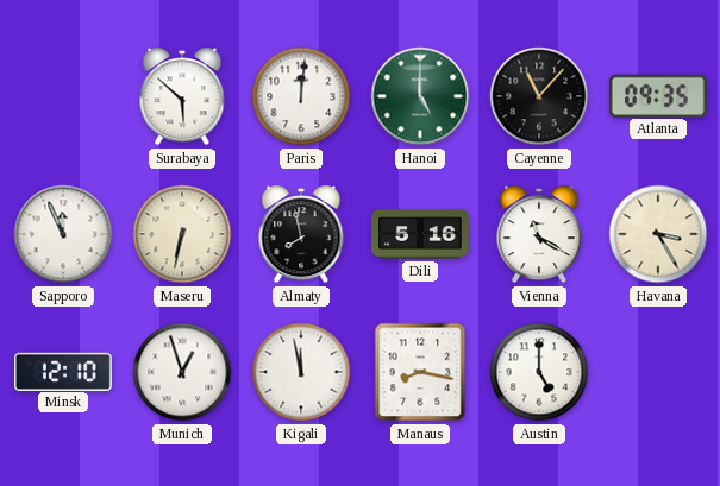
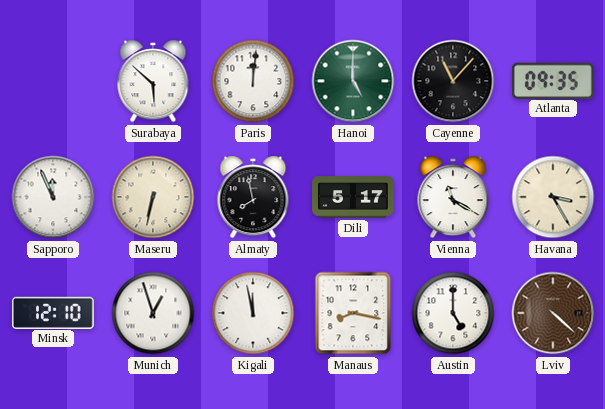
Dili: 5:16 -> 5:17 (353, 197)
Lviv: none -> 4:22 (553, 313)
